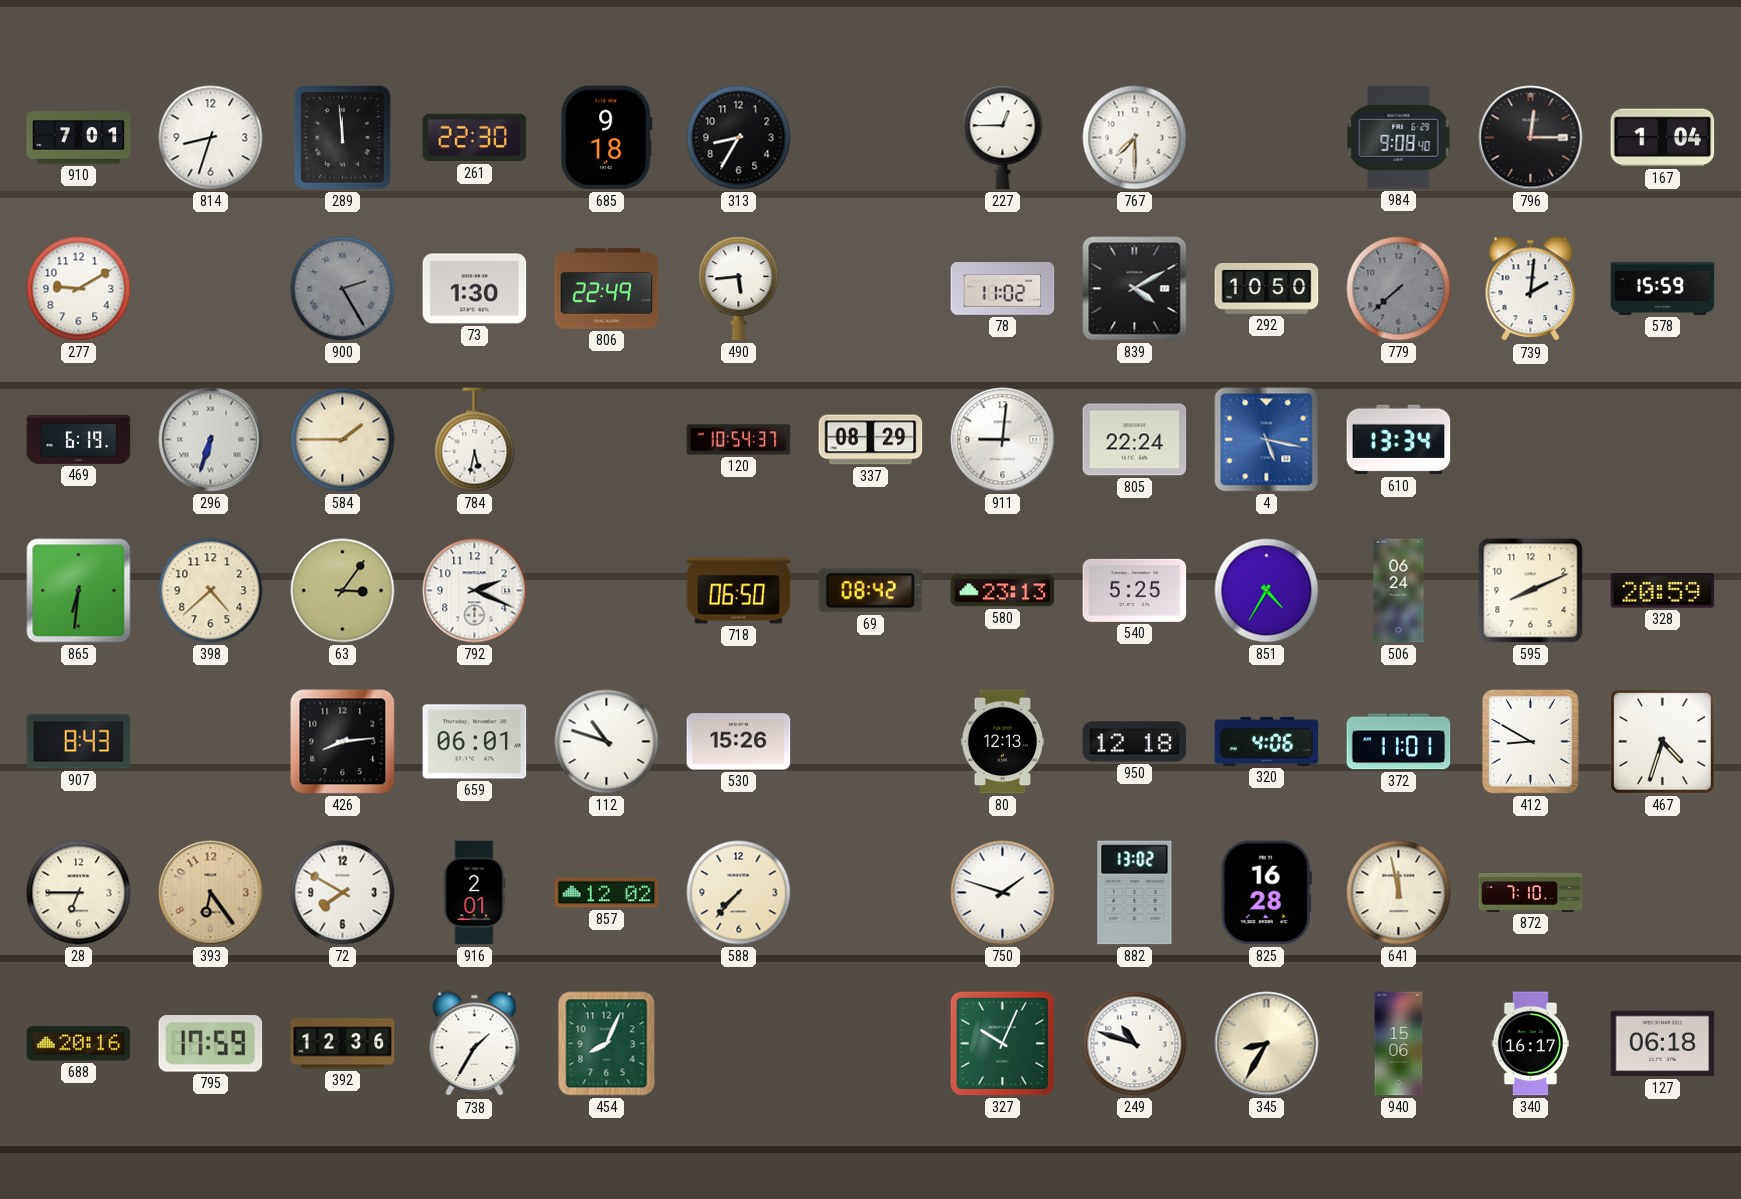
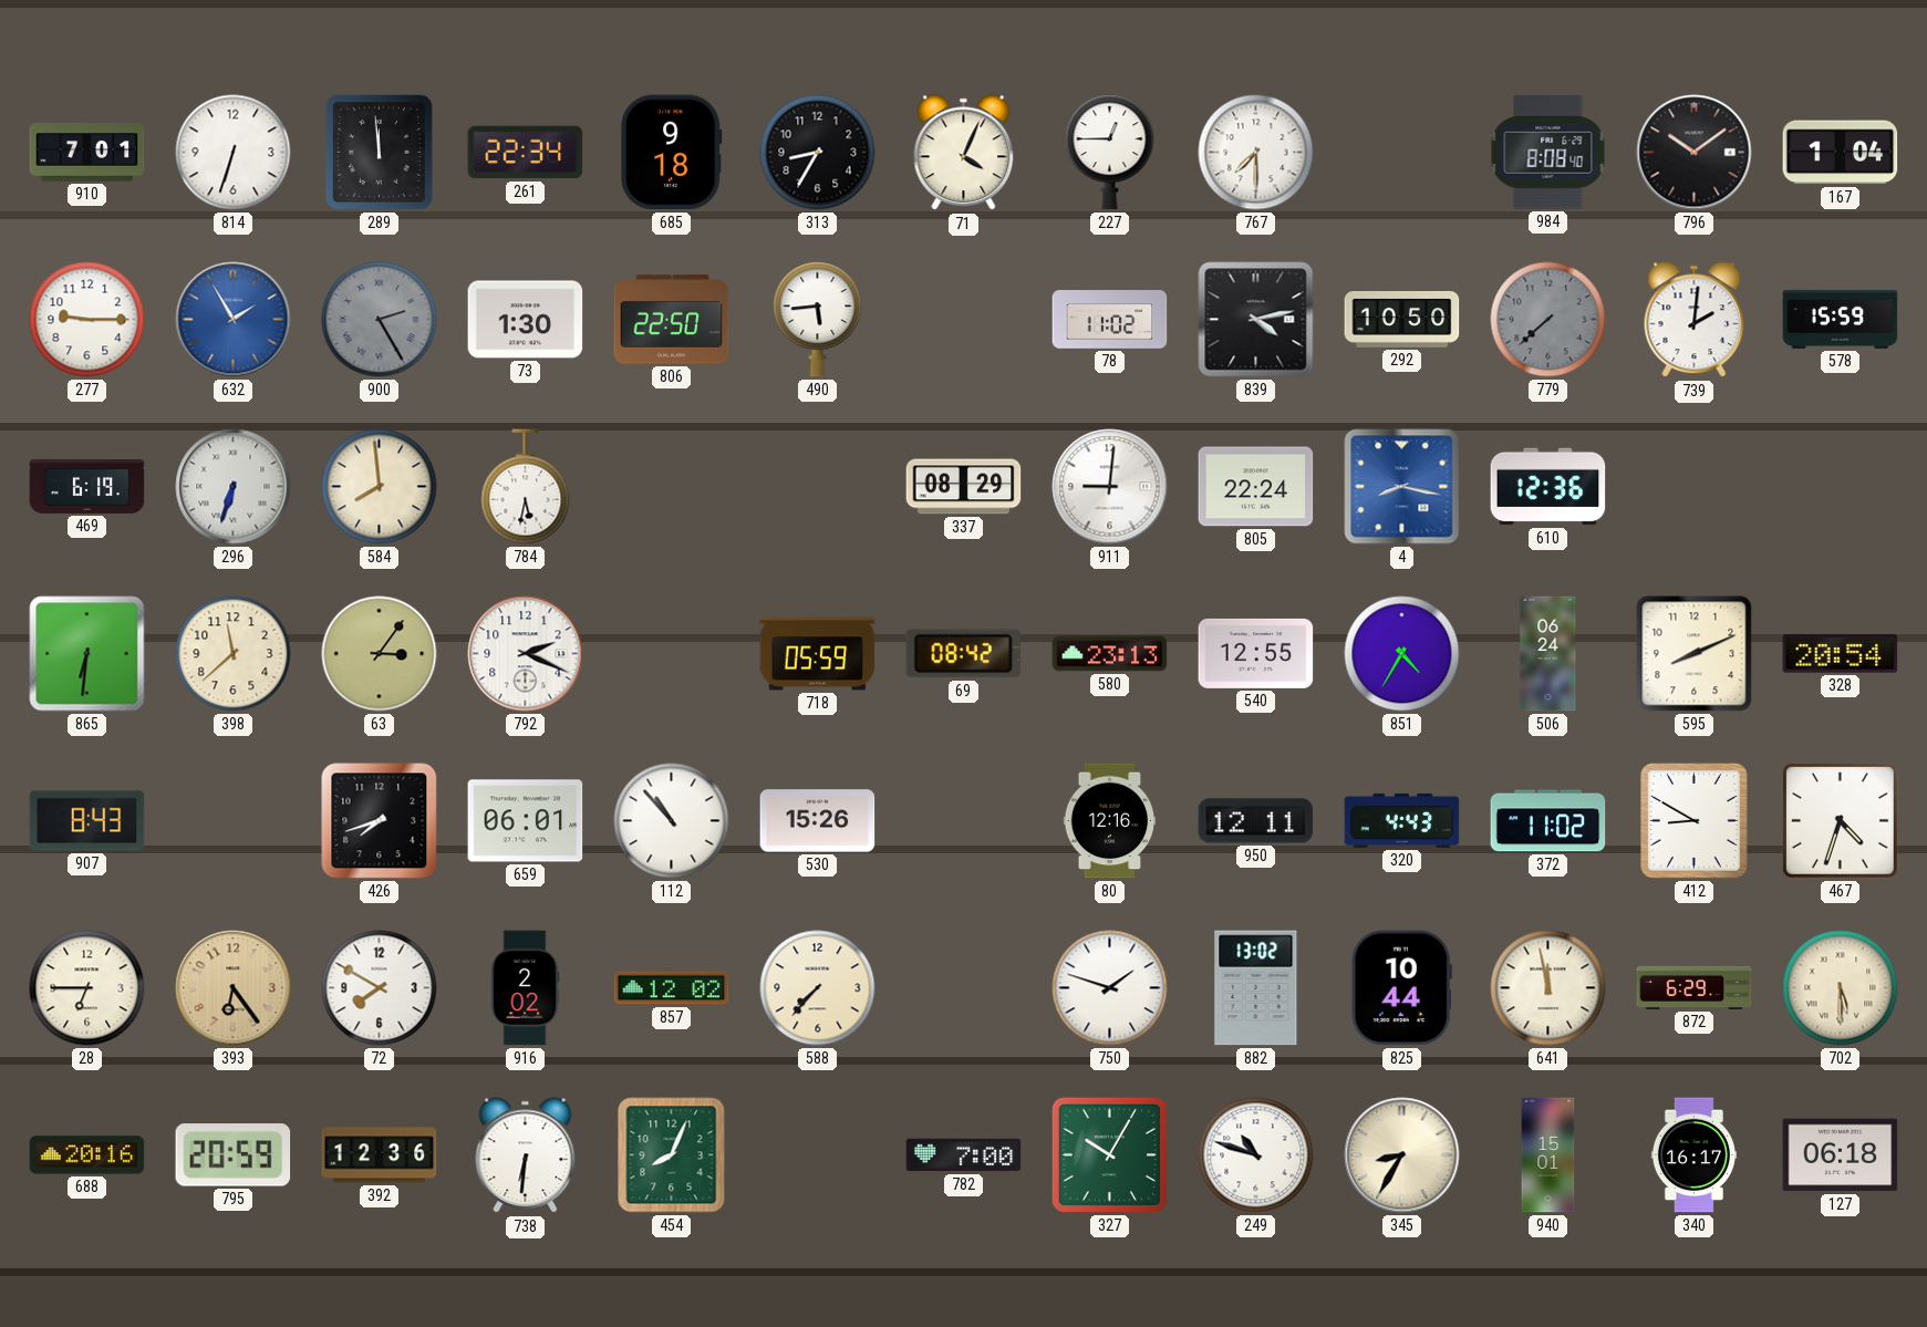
814: 8:33 -> 6:33 (234, 153)
261: 22:30 -> 22:34 (526, 153)
71: none -> 4:04 (964, 153)
984: 9:08 -> 8:08 (1548, 153)
796: 12:15 -> 10:09 (1695, 153)
277: 9:10 -> 9:15 (87, 320)
632: none -> 1:55 (234, 320)
806: 22:49 -> 22:50 (672, 320)
839: 4:10 -> 4:13 (1256, 320)
584: 1:45 -> 7:59 (380, 487)
120: 10:54 -> none (739, 440)
4: 5:17 -> 8:17 (1402, 487)
610: 13:34 -> 12:36 (1548, 487)
398: 4:38 -> 11:38 (234, 654)
718: 06:50 -> 05:59 (818, 654)
540: 5:25 -> 12:55 (1256, 653)
328: 20:59 -> 20:54 (1841, 654)
426: 8:14 -> 7:42 (380, 821)
112: 10:48 -> 10:53 (672, 821)
80: 12:13 -> 12:16 (1110, 821)
950: 12:18 -> 12:11 (1256, 821)
320: 4:06 -> 4:43 (1402, 820)
372: 11:01 -> 11:02 (1548, 821)
916: 2:01 -> 2:02 (525, 988)
825: 16:28 -> 10:44 (1401, 988)
872: 7:10 -> 6:29 (1695, 987)
702: none -> 5:30 (1841, 988)
795: 17:59 -> 20:59 (234, 1155)
738: 1:35 -> 6:31 (526, 1155)
782: none -> 7:00 (964, 1155)
327: 10:04 -> 10:05 (1109, 1154)
940: 15:06 -> 15:01 (1548, 1155)
